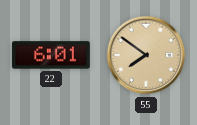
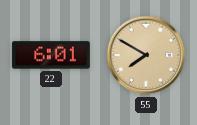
55: 7:51 -> 7:50 (146, 55)
